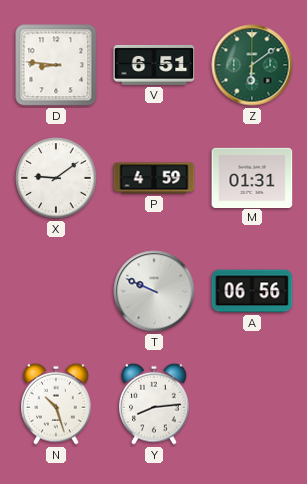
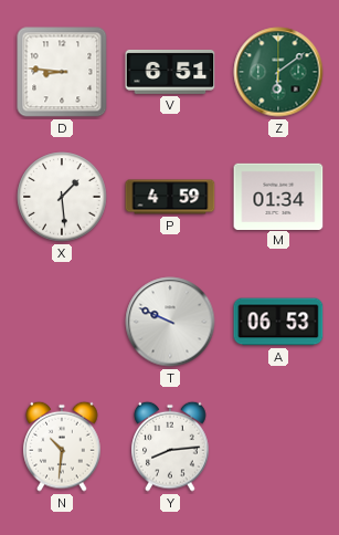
X: 9:09 -> 1:29 (62, 197)
M: 01:31 -> 01:34 (278, 196)
A: 06:56 -> 06:53 (278, 322)
N: 10:27 -> 10:31 (62, 447)
